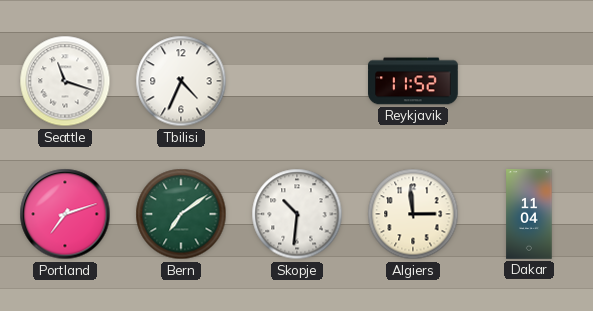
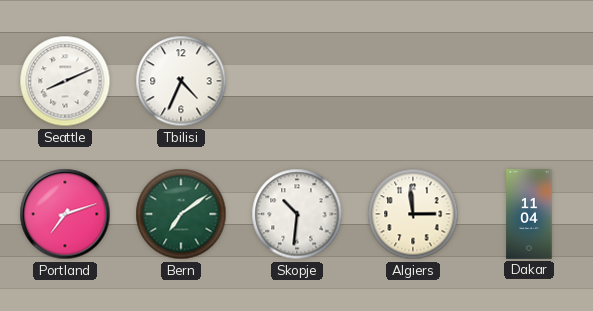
Seattle: 11:18 -> 8:11 (65, 81)
Reykjavik: 11:52 -> none (413, 81)
